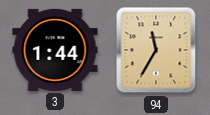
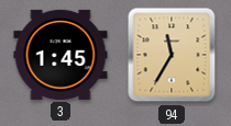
3: 1:44 -> 1:45 (61, 55)
